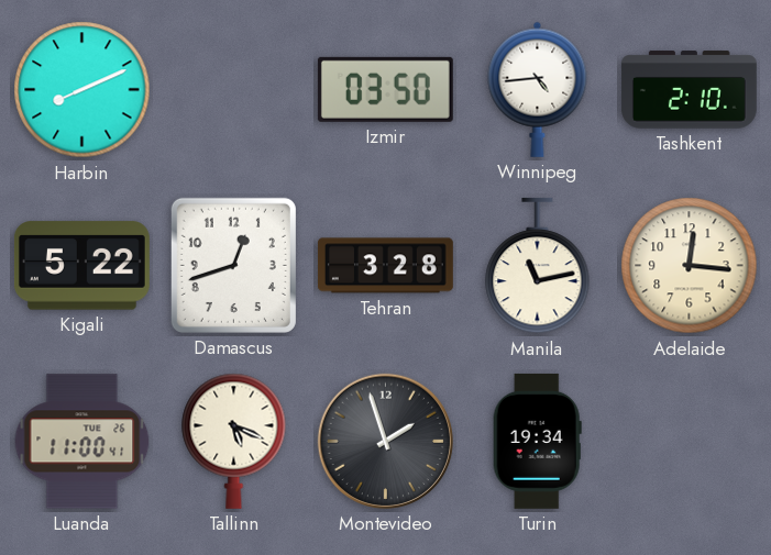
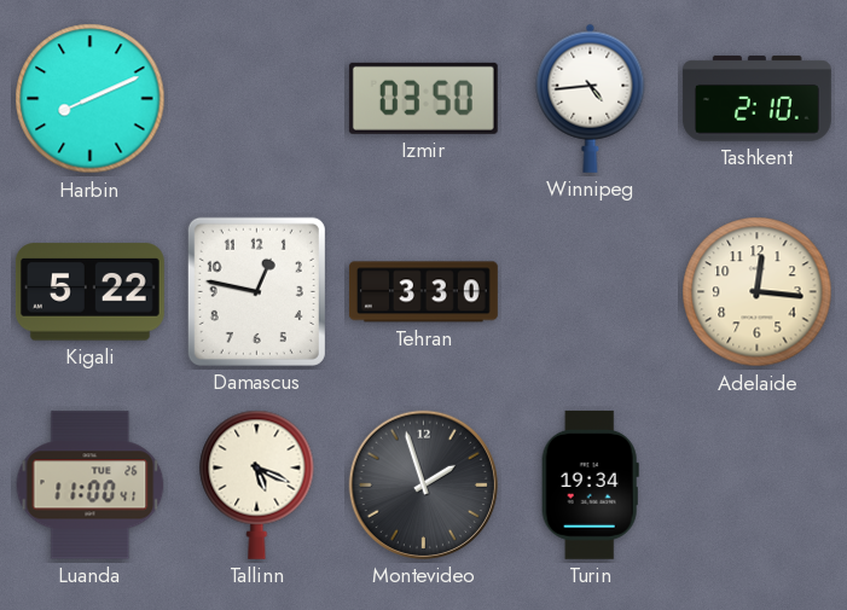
Damascus: 12:42 -> 12:47 (256, 291)
Tehran: 3:28 -> 3:30 (423, 292)
Manila: 11:13 -> none (538, 266)
